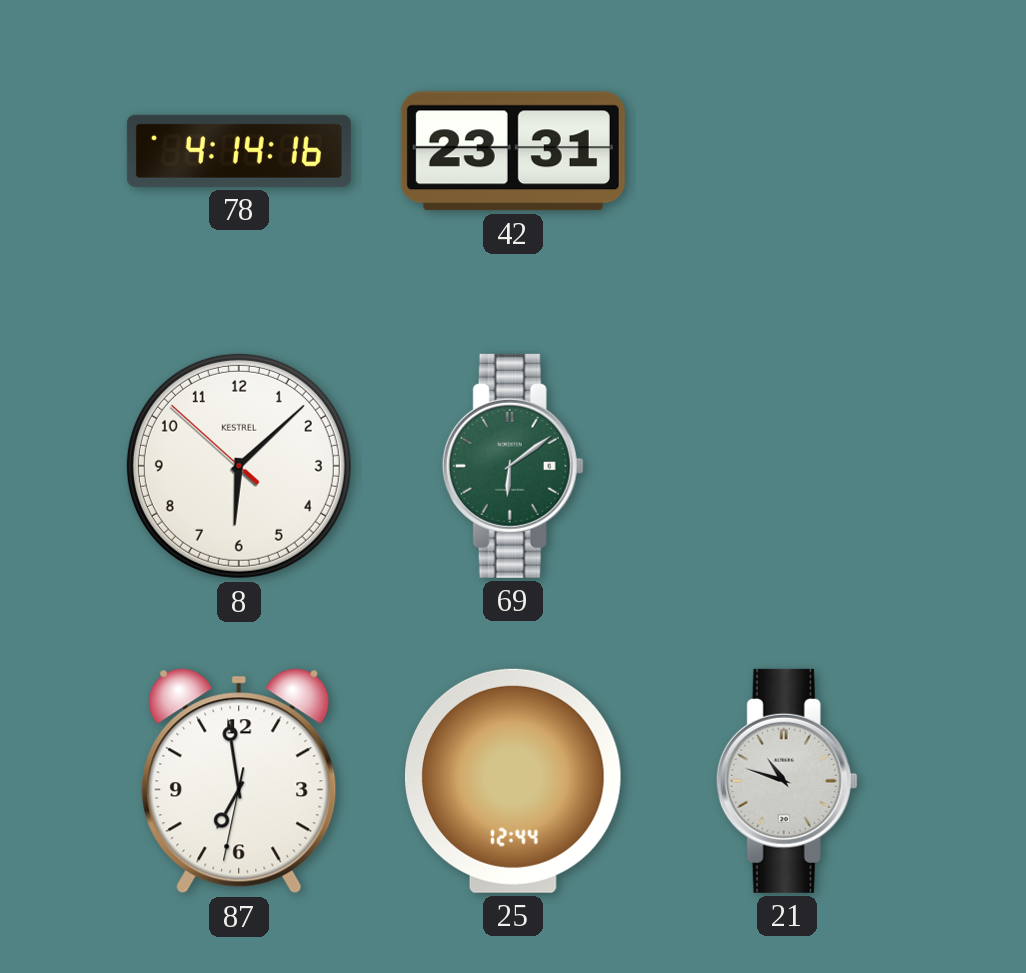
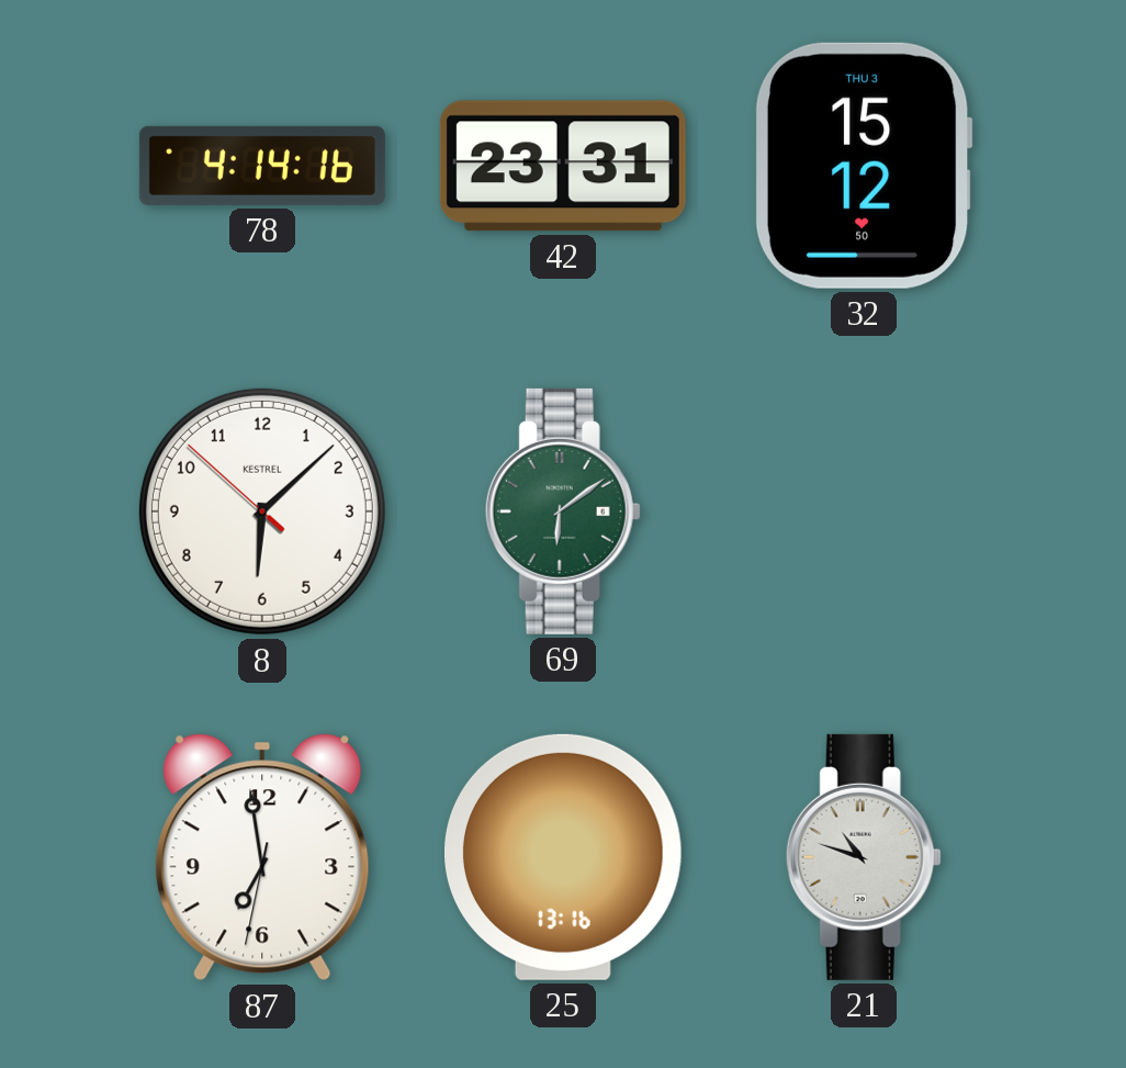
32: none -> 15:12 (864, 166)
25: 12:44 -> 13:16 (564, 857)
